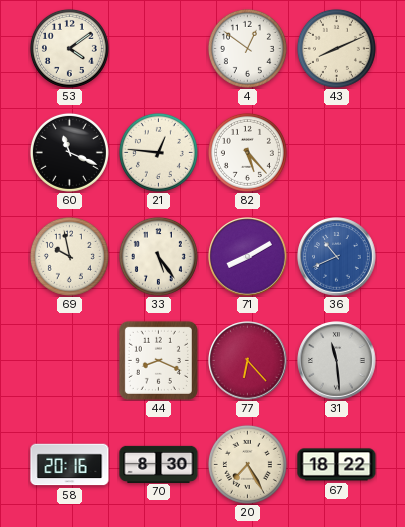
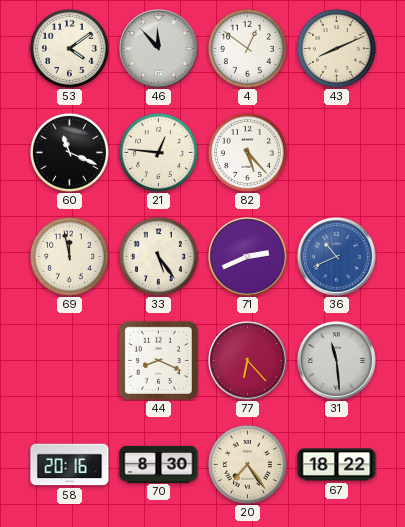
46: none -> 11:53 (159, 49)
69: 9:58 -> 11:58 (69, 256)
71: 8:10 -> 2:41 (248, 257)
20: 7:25 -> 7:24 (247, 464)
